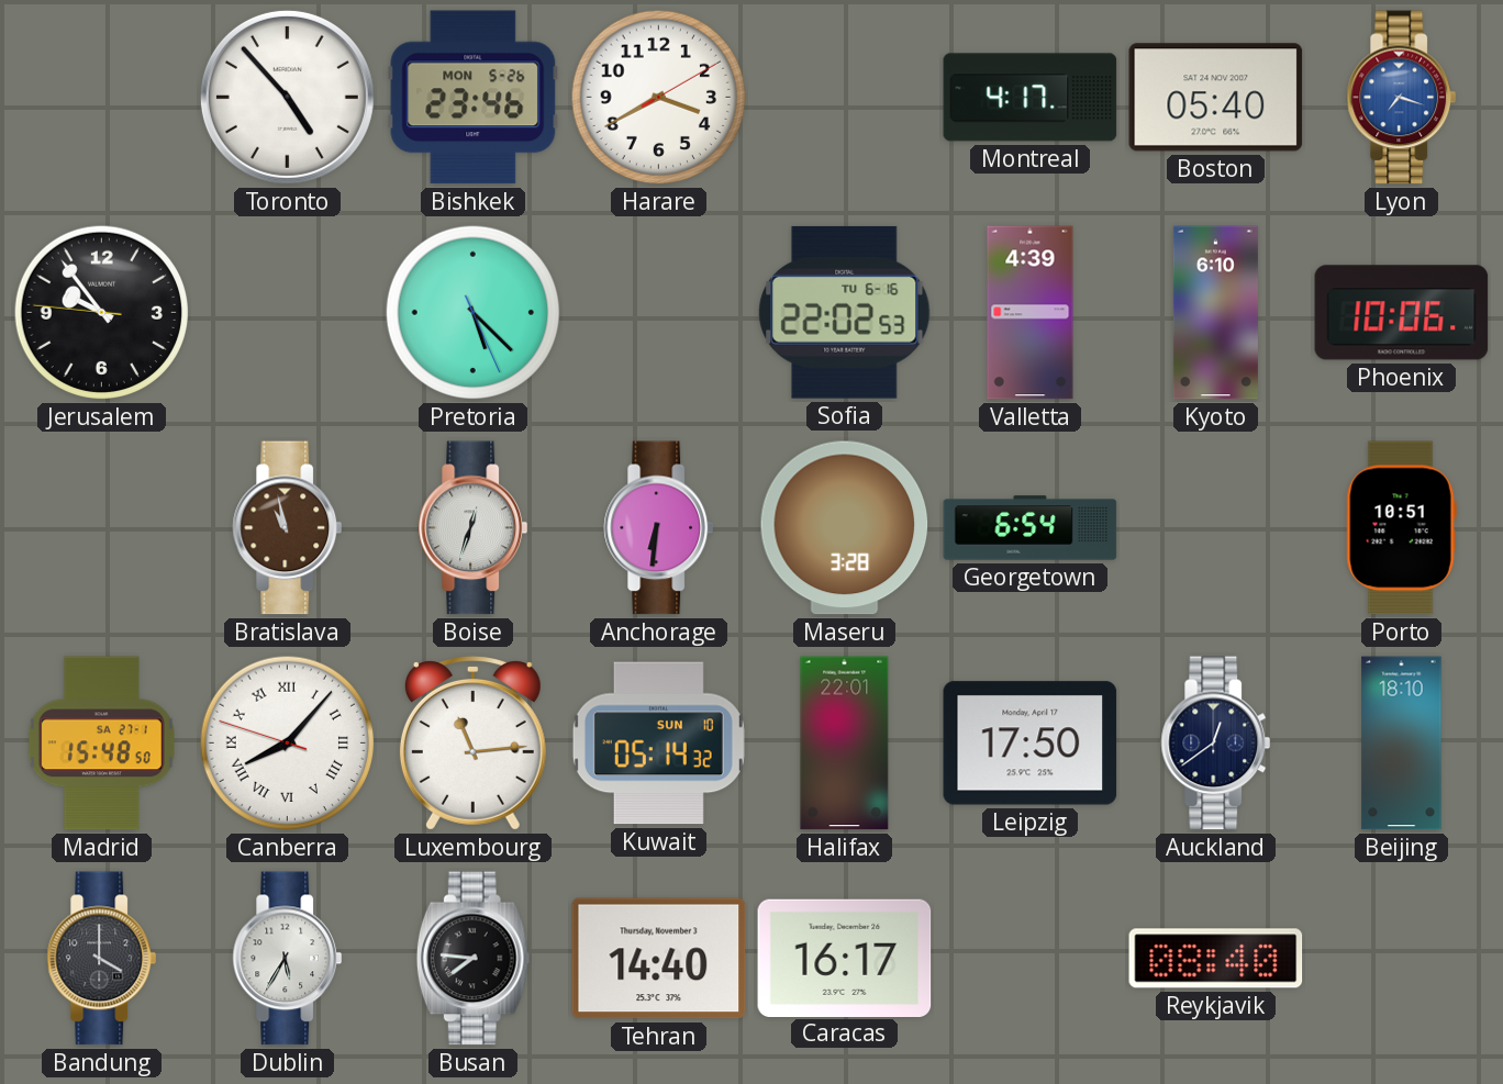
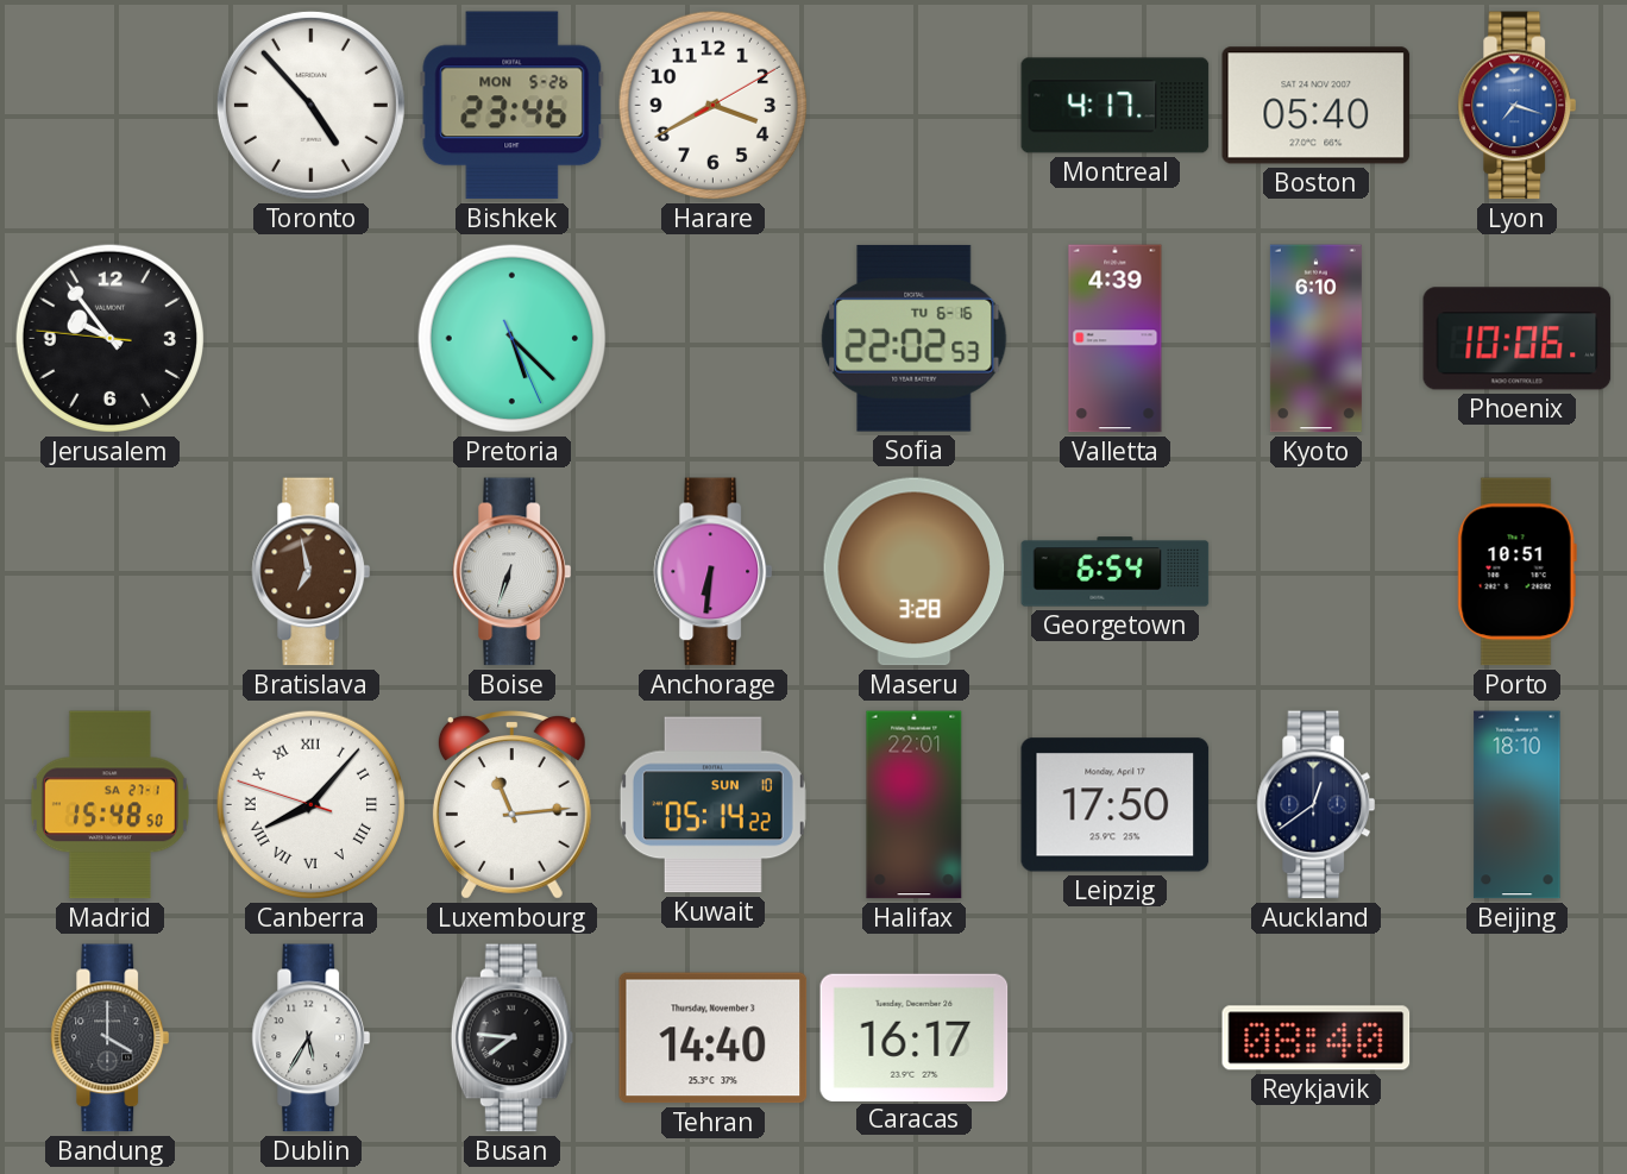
Bratislava: 10:58 -> 6:58 (312, 572)
Boise: 12:33 -> 6:33 (513, 572)
Kuwait: 05:14:32 -> 05:14:22 (712, 805)
